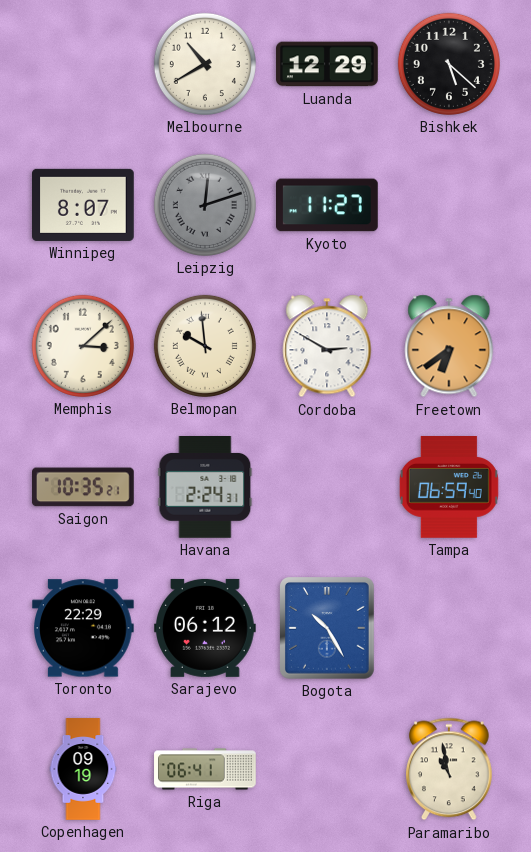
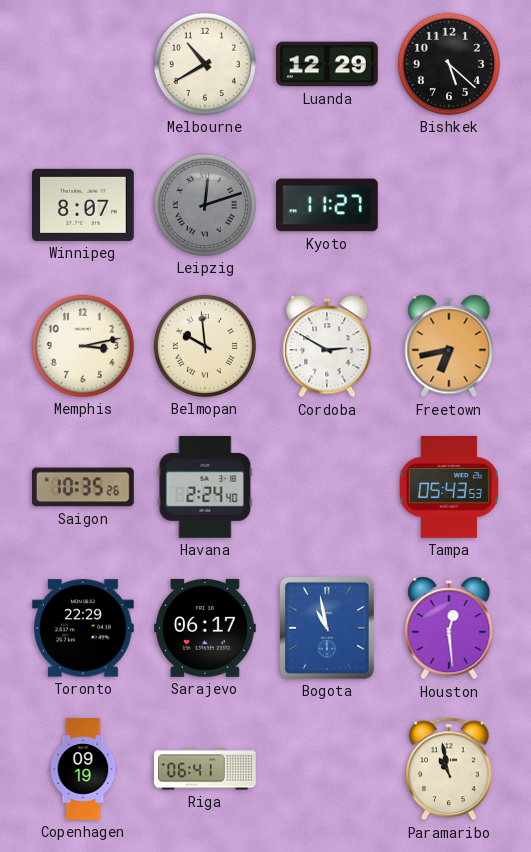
Memphis: 3:08 -> 3:13 (83, 346)
Freetown: 6:39 -> 6:43 (449, 346)
Saigon: 10:35:21 -> 10:35:26 (84, 487)
Havana: 2:24:31 -> 2:24:40 (205, 488)
Tampa: 06:59 -> 05:43 (449, 488)
Sarajevo: 06:12 -> 06:17 (206, 628)
Bogota: 10:25 -> 10:58 (328, 629)
Houston: none -> 12:29 (449, 628)
